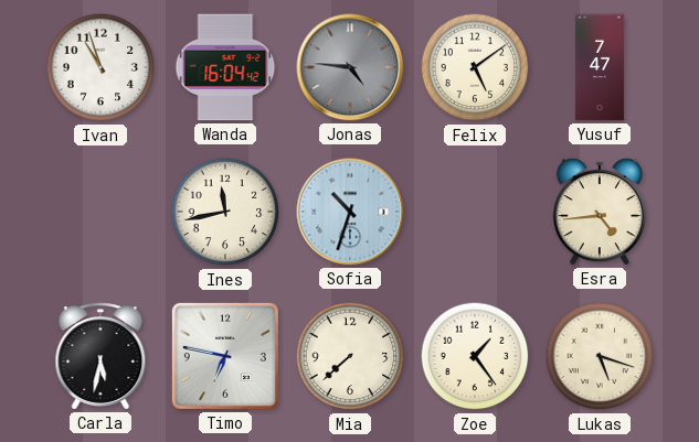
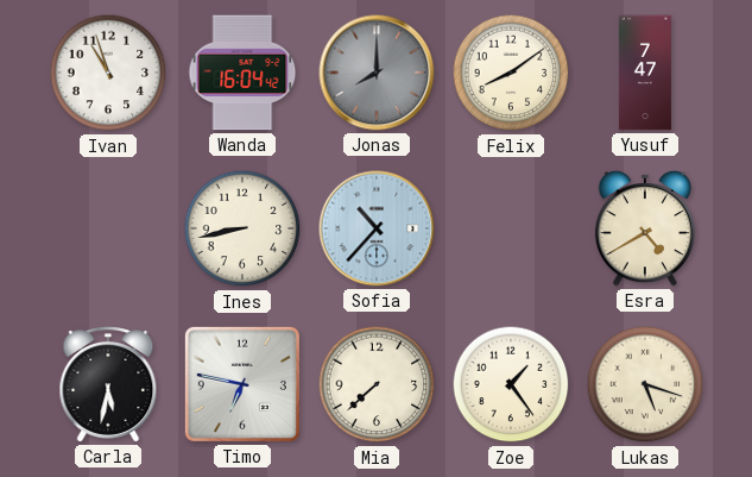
Jonas: 4:46 -> 8:00 (377, 73)
Felix: 5:09 -> 8:09 (511, 73)
Ines: 11:43 -> 8:43 (242, 228)
Sofia: 10:33 -> 10:37 (377, 228)
Esra: 4:44 -> 4:40 (644, 228)
